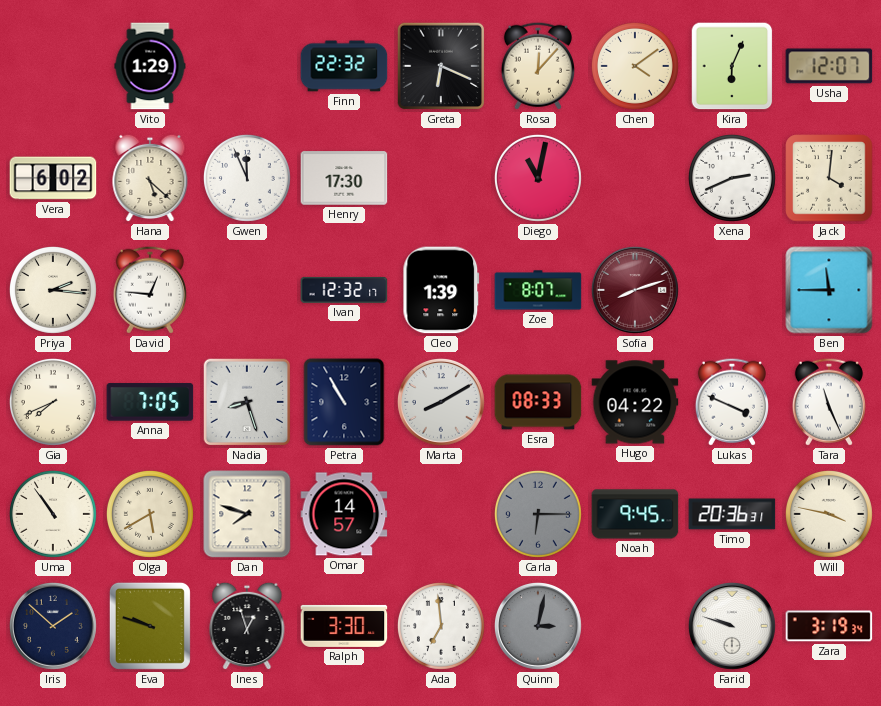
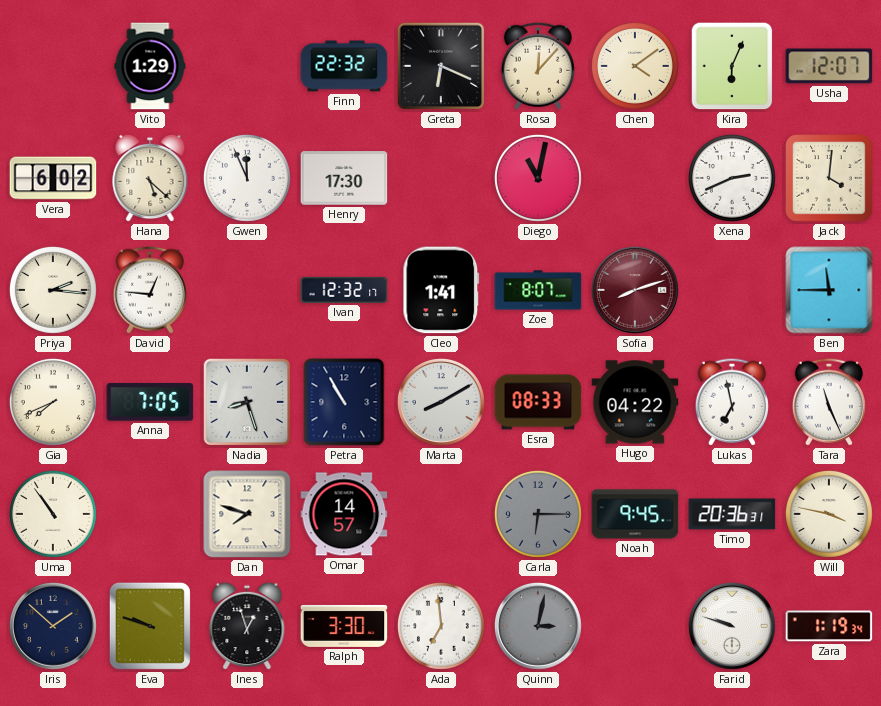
Cleo: 1:39 -> 1:41 (441, 290)
Lukas: 3:49 -> 6:58 (732, 402)
Olga: 5:40 -> none (150, 514)
Zara: 3:19 -> 1:19 (829, 626)
